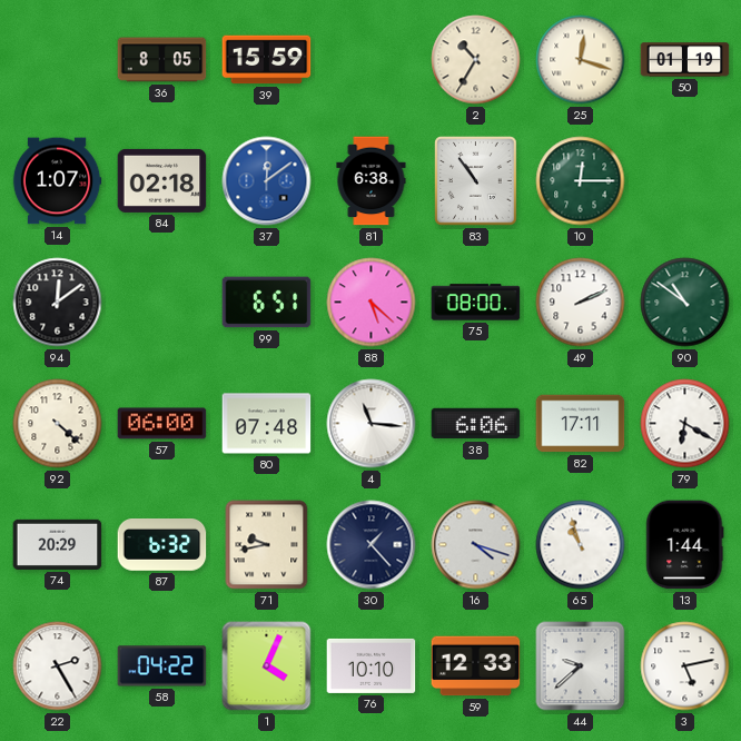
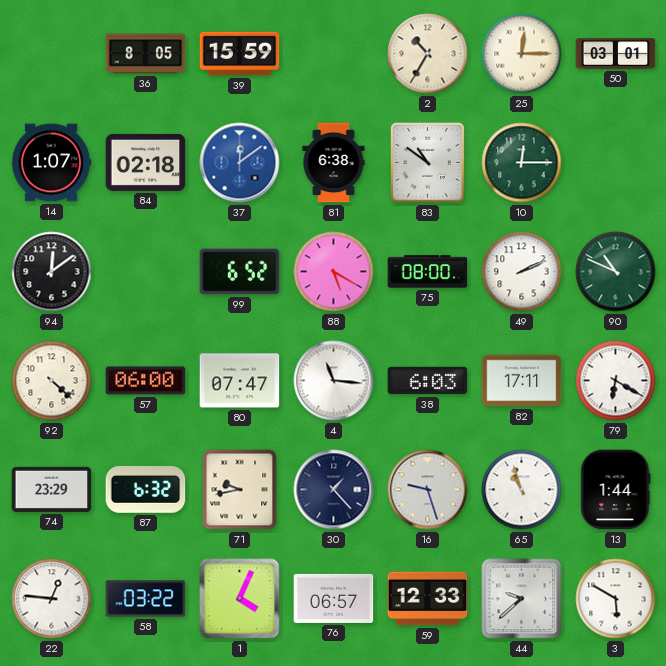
25: 12:18 -> 12:15 (522, 54)
50: 01:19 -> 03:01 (616, 54)
83: 10:54 -> 10:51 (428, 163)
99: 6:51 -> 6:52 (240, 272)
88: 5:22 -> 5:20 (334, 272)
90: 10:51 -> 10:49 (616, 272)
80: 07:48 -> 07:47 (240, 381)
38: 6:06 -> 6:03 (428, 381)
74: 20:29 -> 23:29 (52, 489)
16: 4:18 -> 9:27 (428, 490)
22: 2:25 -> 12:46 (52, 599)
58: 04:22 -> 03:22 (146, 599)
76: 10:10 -> 06:57 (334, 598)
3: 5:13 -> 5:50 (616, 599)
